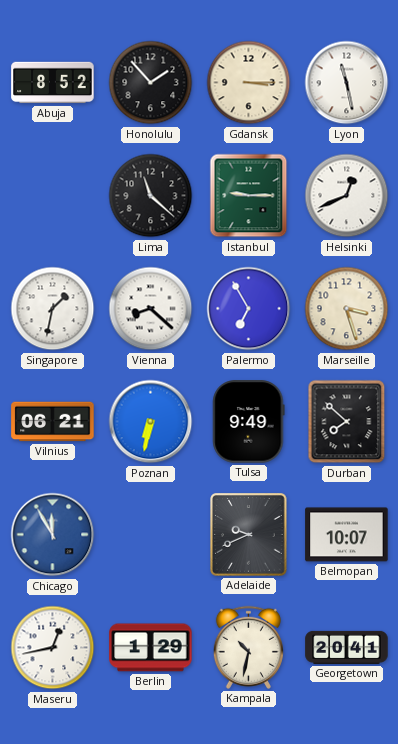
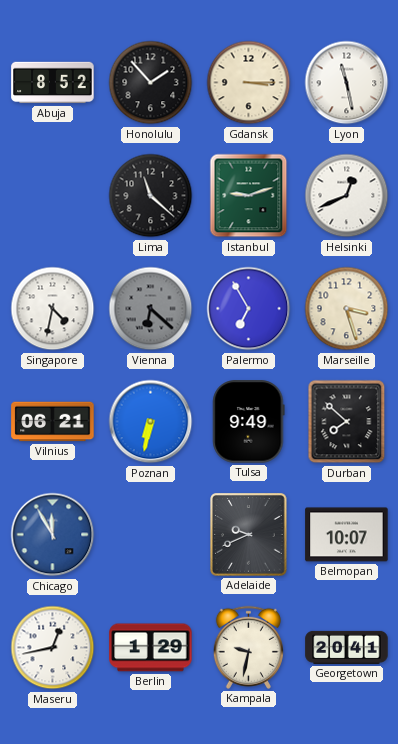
Istanbul: 9:15 -> 9:12 (249, 196)
Singapore: 1:32 -> 4:32 (53, 309)
Vienna: 8:22 -> 6:22 (151, 309)
Vienna dial: white -> grey (151, 309)
Kampala: 10:32 -> 9:32 (248, 647)
